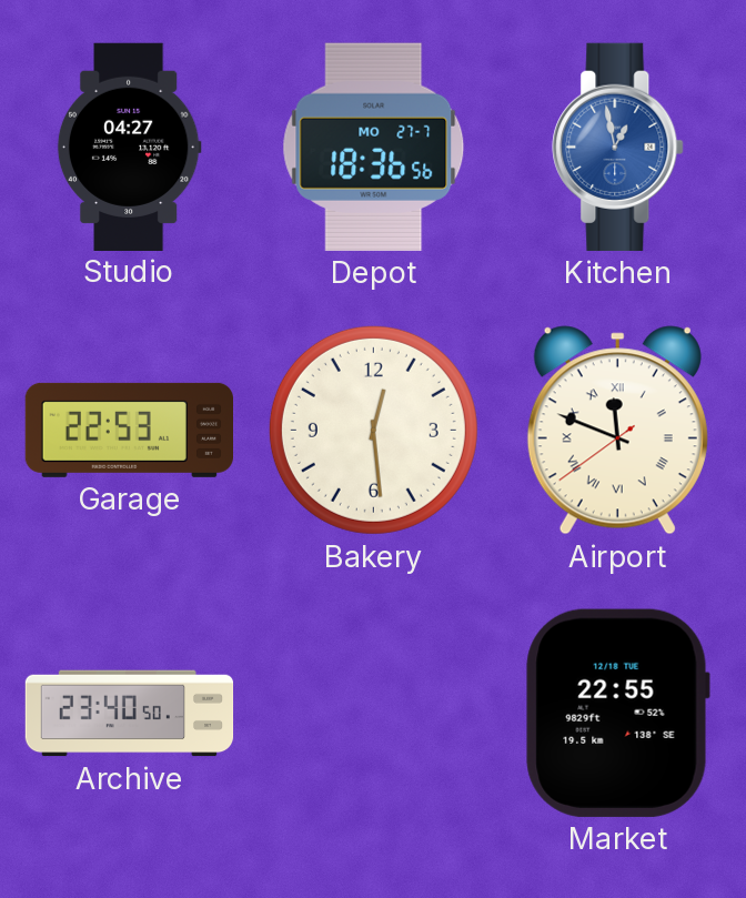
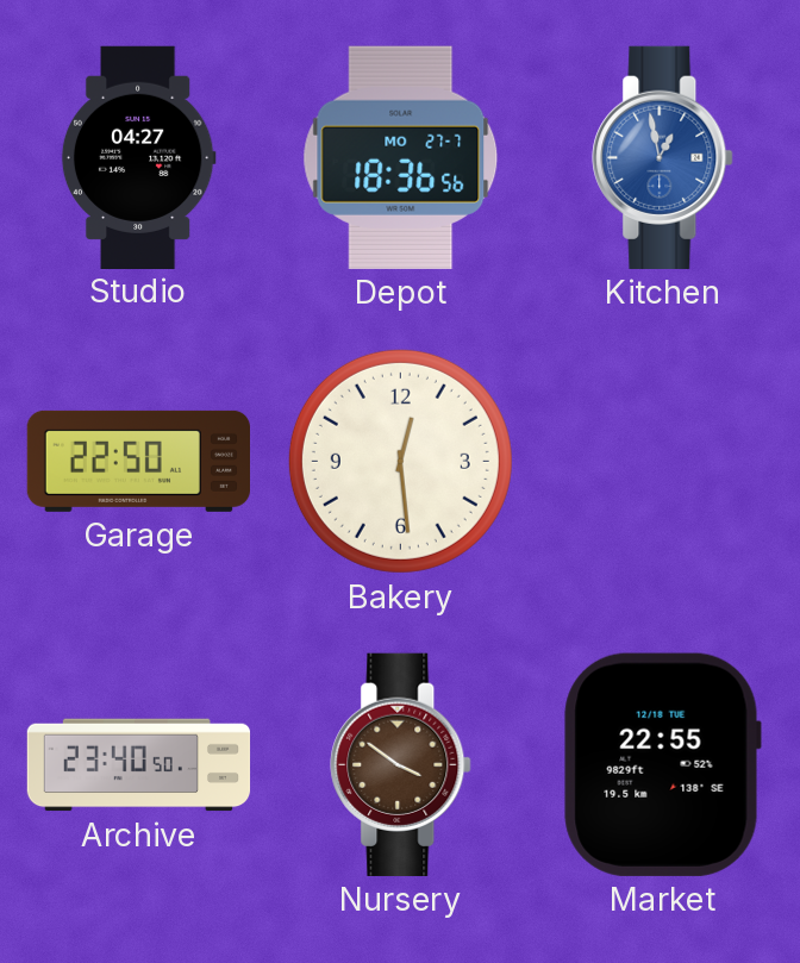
Garage: 22:53 -> 22:50 (138, 461)
Airport: 11:48 -> none (617, 431)
Nursery: none -> 3:51 (401, 764)
